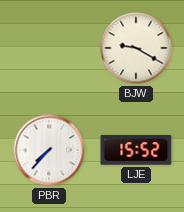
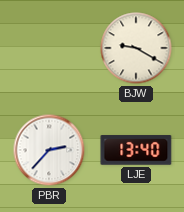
PBR: 7:37 -> 2:37 (49, 150)
LJE: 15:52 -> 13:40 (136, 150)
